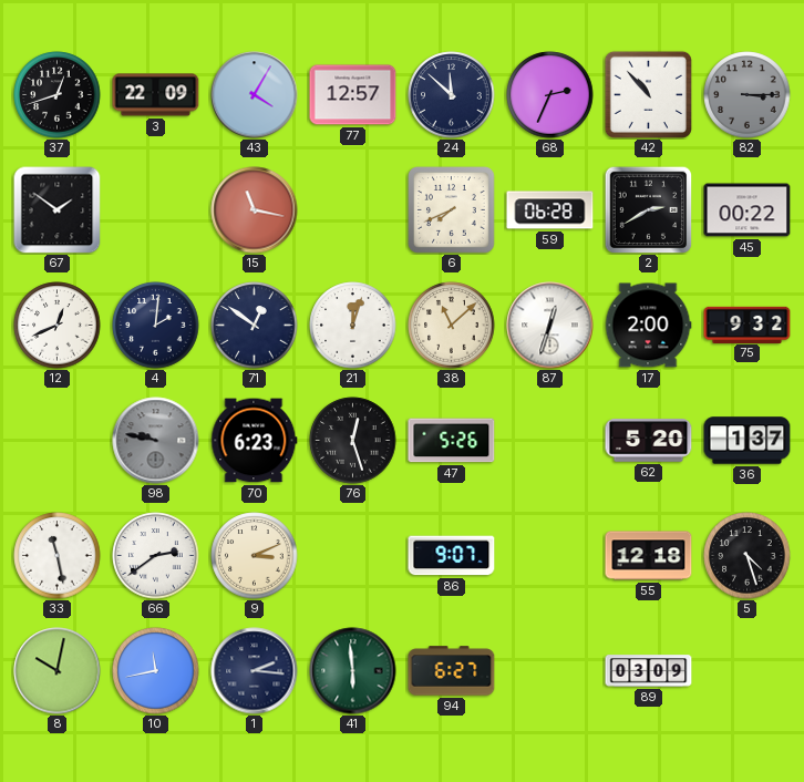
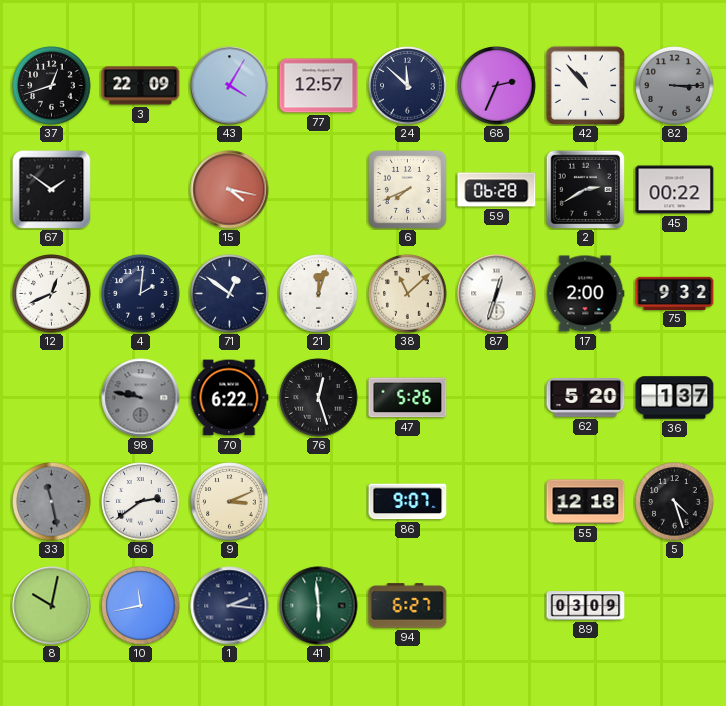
15: 11:17 -> 4:17 (230, 190)
70: 6:23 -> 6:22 (230, 398)
33 dial: white -> grey (52, 502)
